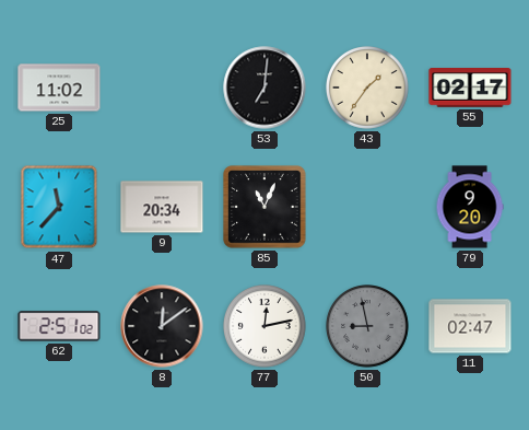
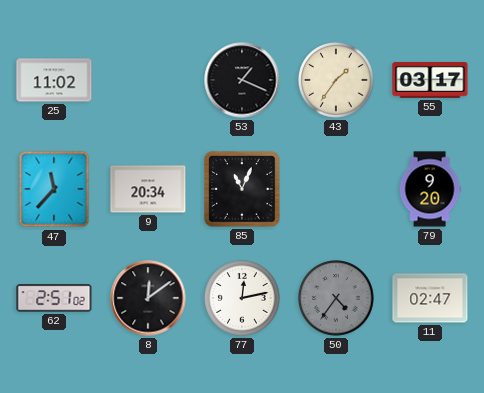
53: 7:01 -> 1:19 (242, 80)
55: 02:17 -> 03:17 (430, 81)
50: 8:58 -> 4:36 (337, 299)
